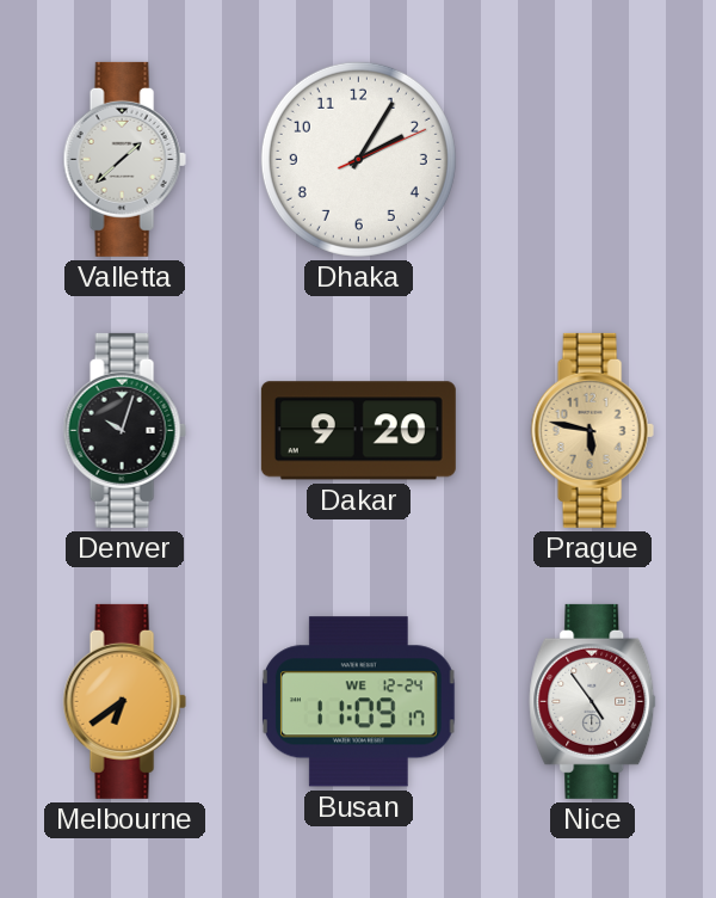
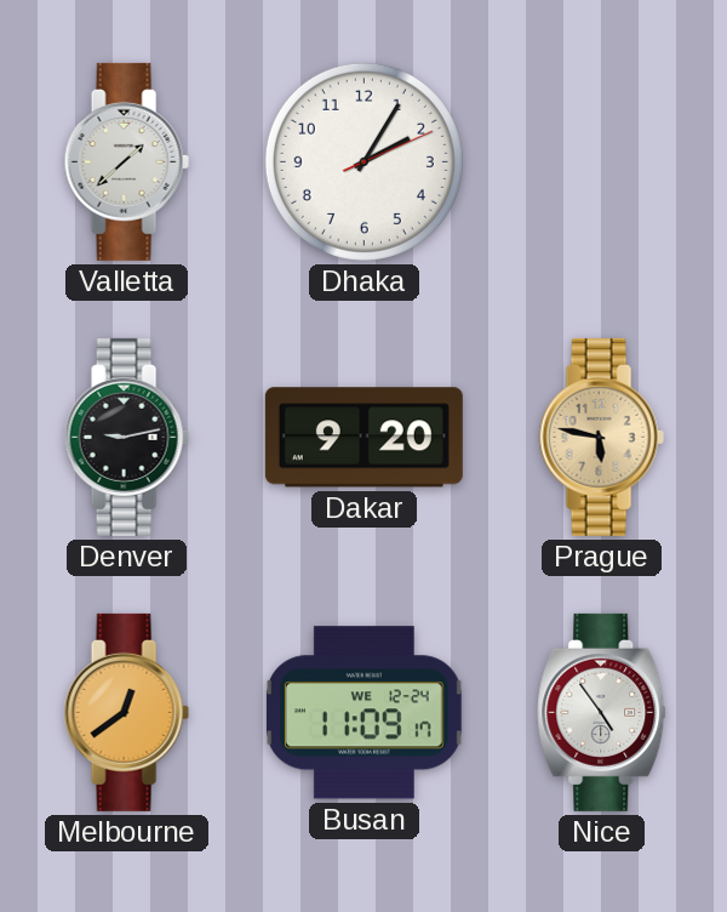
Denver: 10:03 -> 9:13 (126, 437)
Melbourne: 6:39 -> 12:39 (126, 712)
